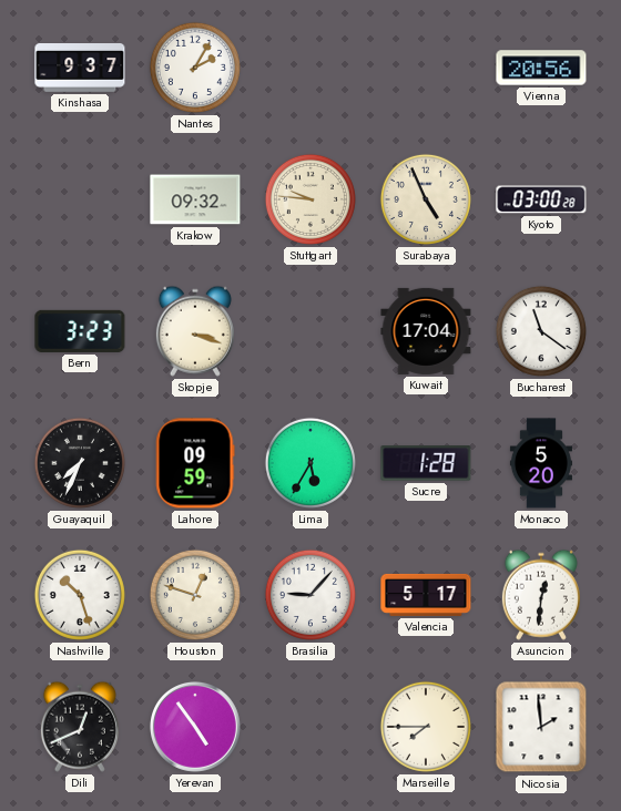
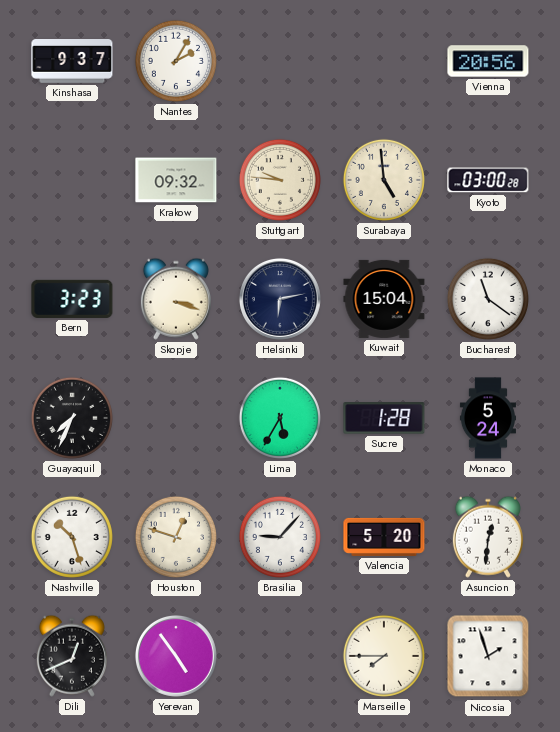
Surabaya: 4:56 -> 4:59 (384, 180)
Helsinki: none -> 6:13 (280, 299)
Kuwait: 17:04 -> 15:04 (384, 299)
Lahore: 09:59 -> none (195, 463)
Monaco: 5:20 -> 5:24 (488, 418)
Valencia: 5:17 -> 5:20 (384, 537)
Nicosia: 1:59 -> 1:57 (488, 656)
